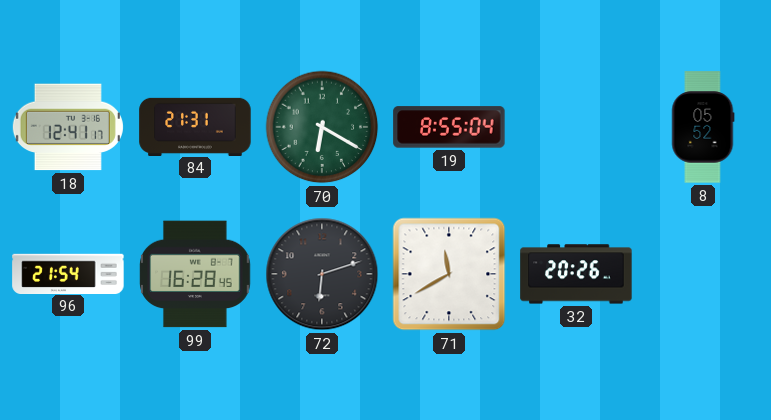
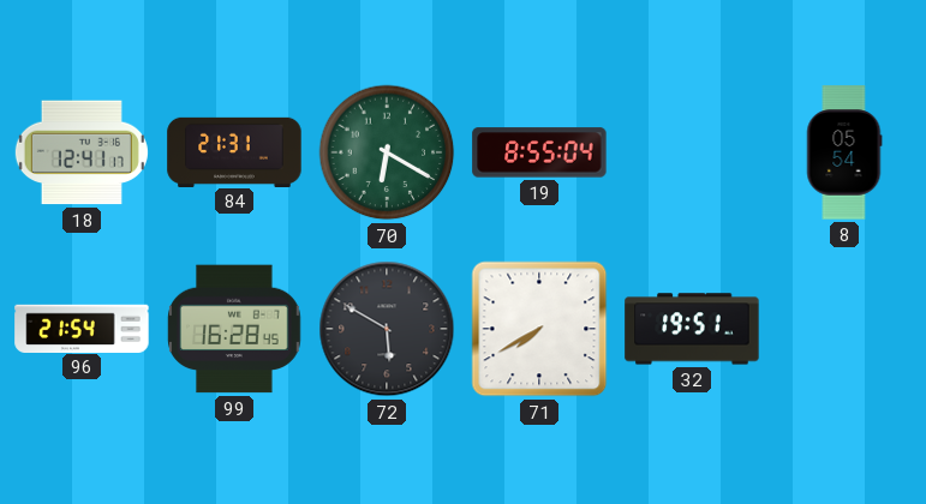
8: 05:52 -> 05:54 (844, 152)
72: 6:12 -> 5:50 (387, 329)
71: 11:40 -> 7:40 (539, 329)
32: 20:26 -> 19:51 (692, 329)
